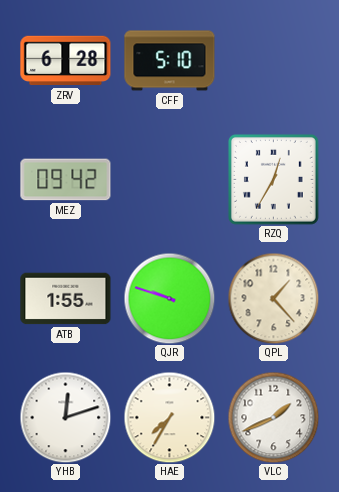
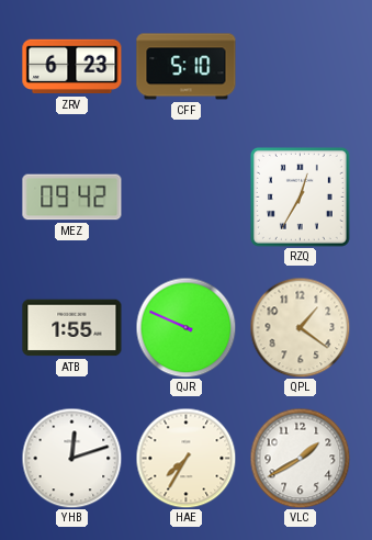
ZRV: 6:28 -> 6:23 (72, 67)
QJR: 9:48 -> 9:49 (185, 327)
QPL: 1:23 -> 1:21 (300, 327)
VLC: 1:41 -> 1:40 (300, 458)
